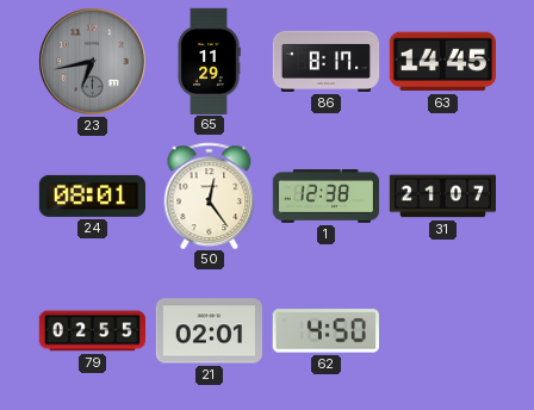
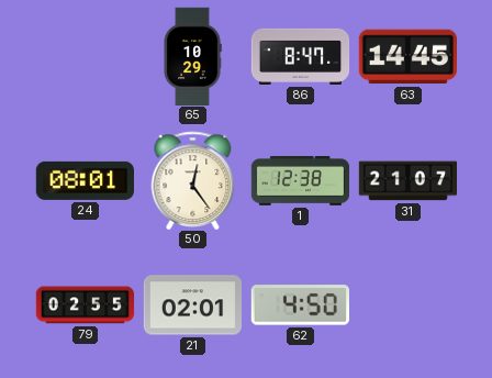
23: 6:43 -> none (93, 62)
65: 11:29 -> 10:29 (192, 56)
86: 8:17 -> 8:47 (301, 56)
